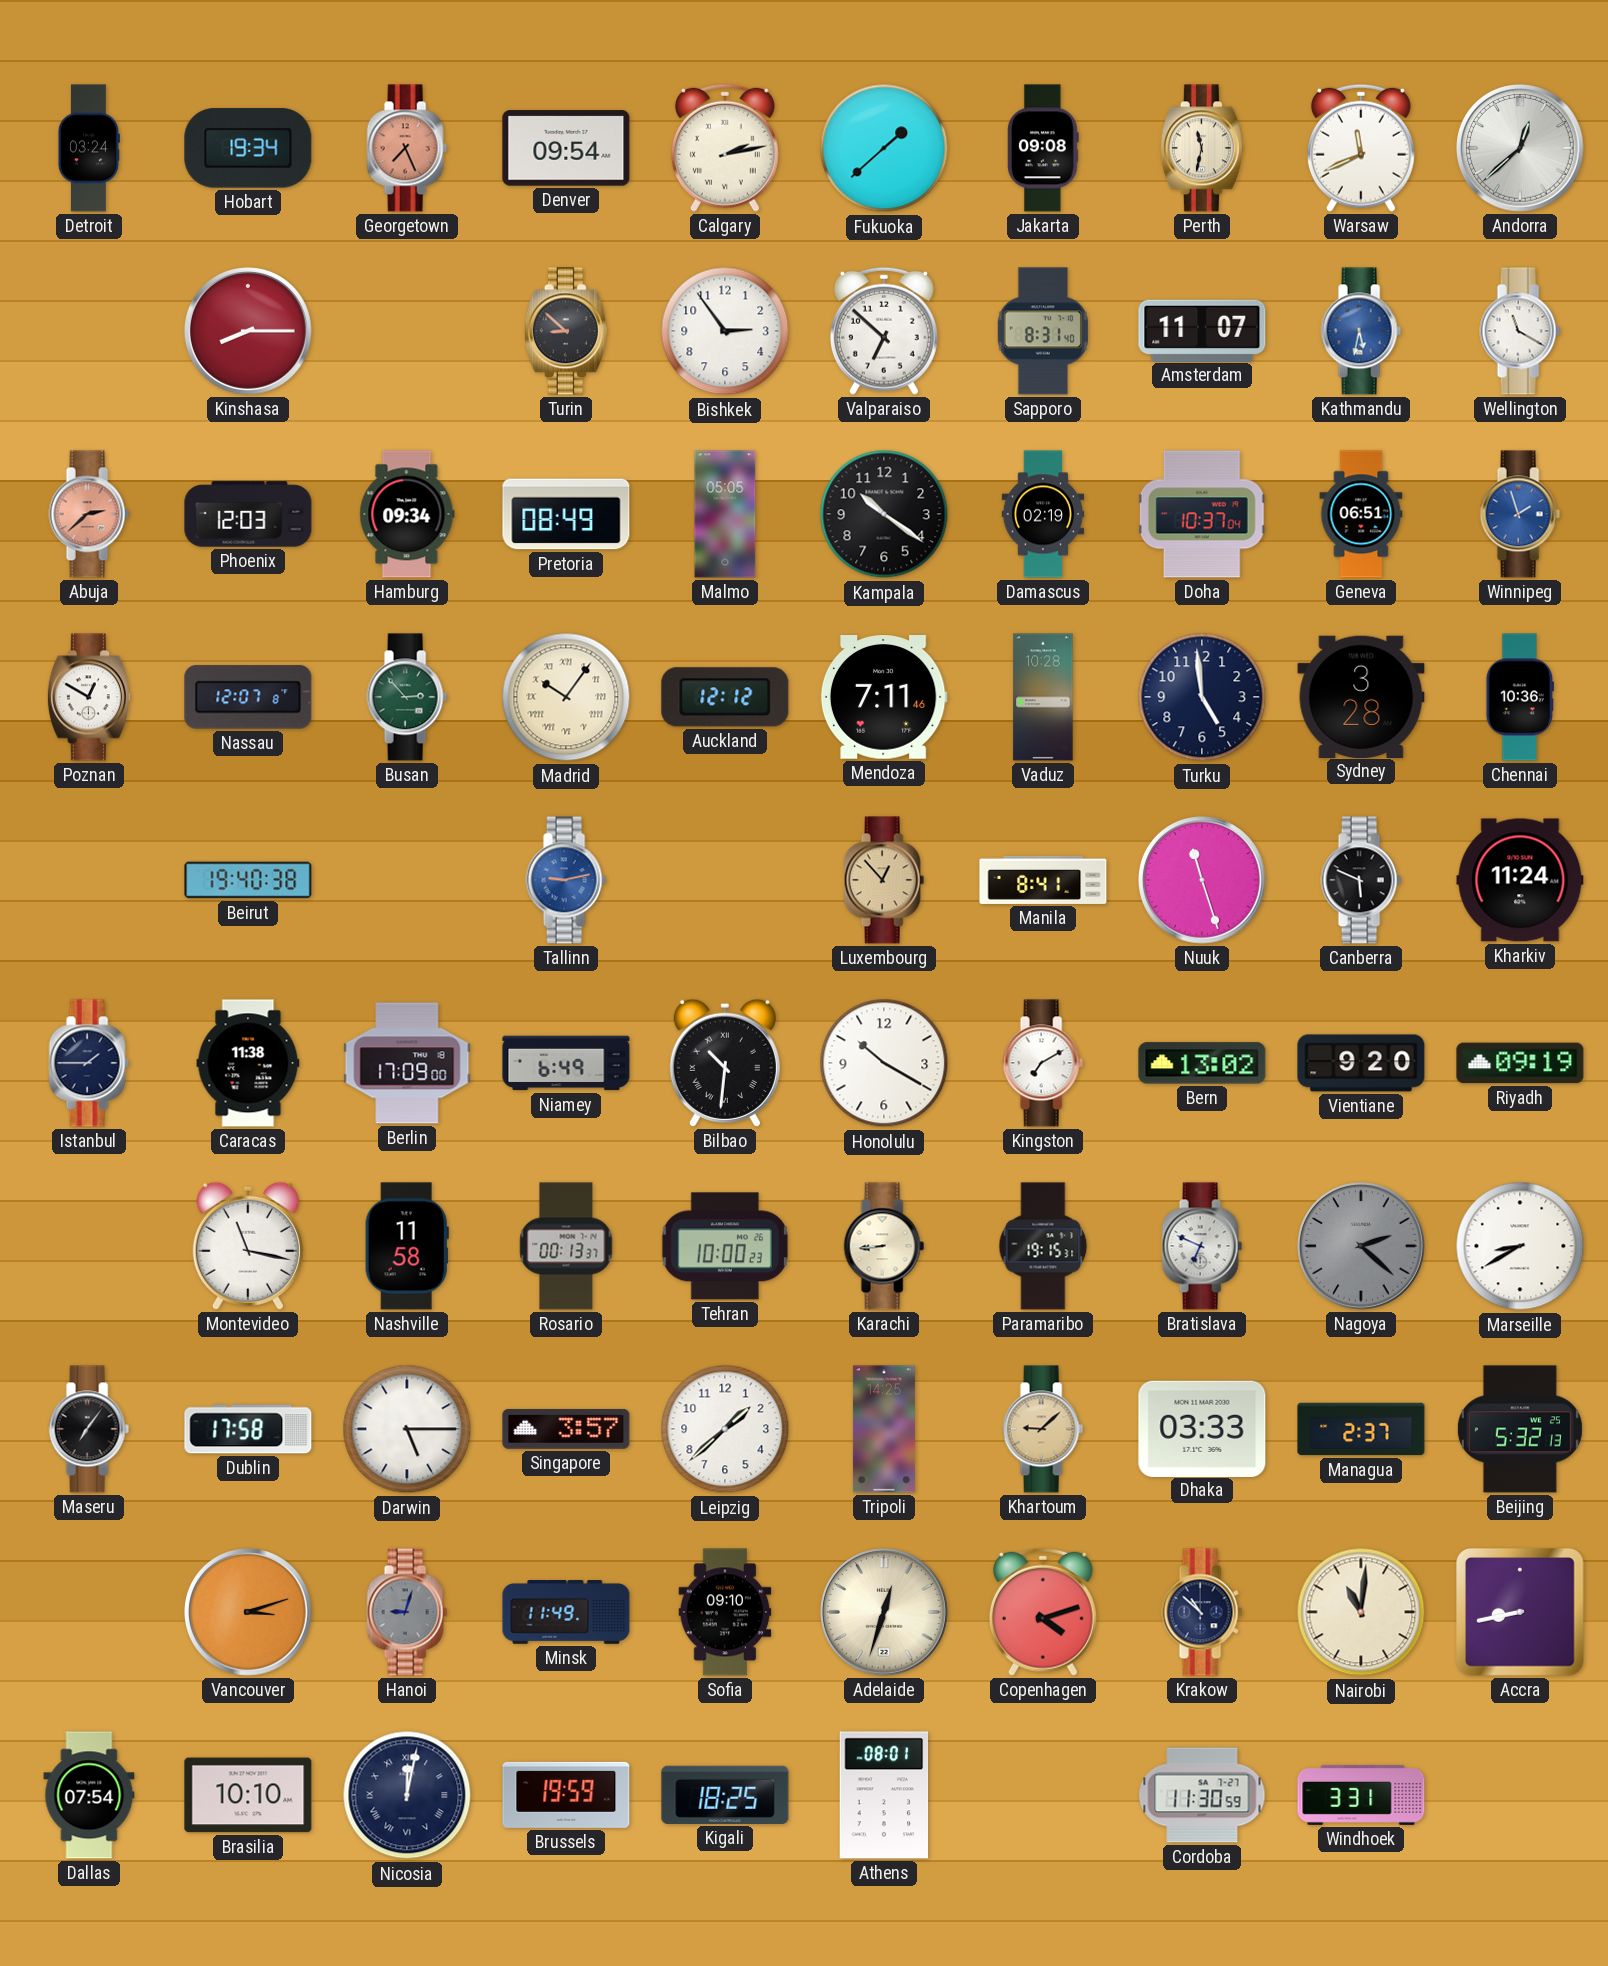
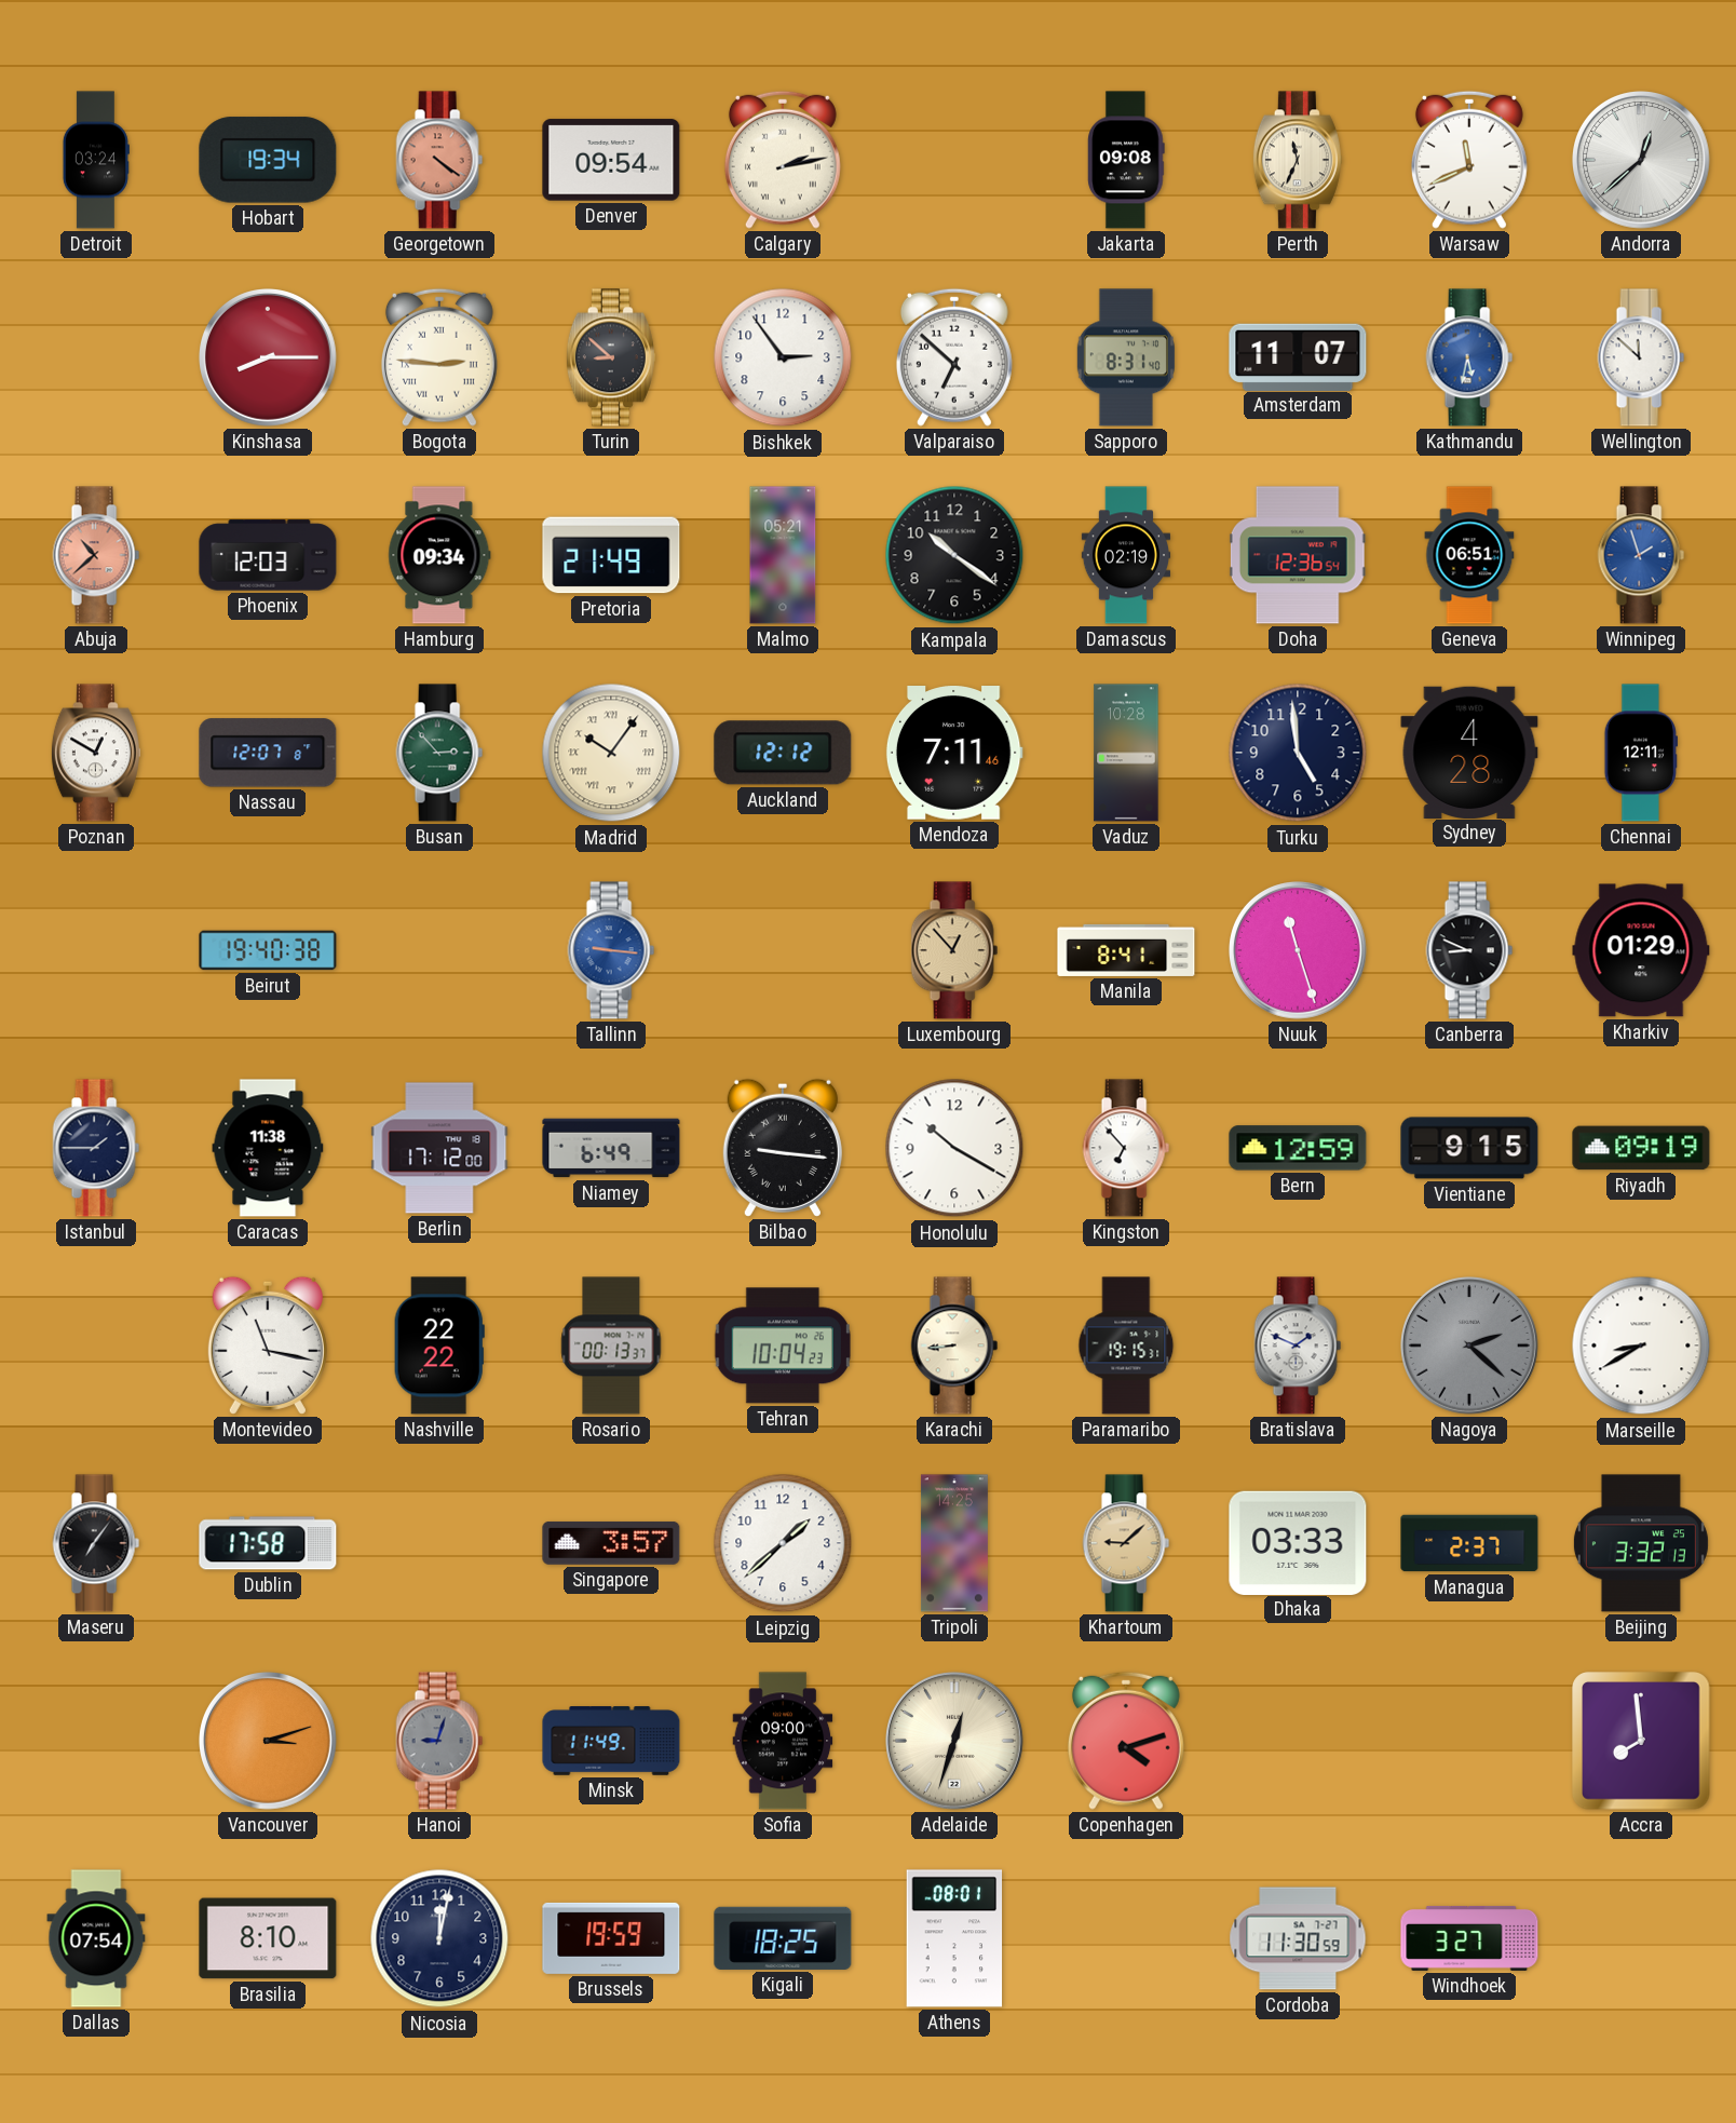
Georgetown: 7:26 -> 4:21 (439, 160)
Fukuoka: 1:38 -> none (884, 148)
Perth: 11:32 -> 11:34 (1298, 160)
Bogota: none -> 2:46 (439, 357)
Wellington: 11:20 -> 11:52 (1641, 357)
Abuja: 2:38 -> 10:38 (96, 555)
Pretoria: 08:49 -> 21:49 (611, 555)
Malmo: 05:05 -> 05:21 (783, 555)
Doha: 10:37 -> 12:36 (1298, 555)
Sydney: 3:28 -> 4:28 (1469, 752)
Chennai: 10:36 -> 12:11 (1641, 753)
Tallinn: 9:13 -> 9:16 (611, 950)
Canberra: 5:49 -> 8:49 (1469, 950)
Kharkiv: 11:24 -> 01:29 (1641, 950)
Berlin: 17:09 -> 17:12 (439, 1148)
Bilbao: 10:31 -> 9:16 (783, 1148)
Kingston: 7:10 -> 6:53 (1126, 1148)
Bern: 13:02 -> 12:59 (1298, 1148)
Vientiane: 9:20 -> 9:15 (1469, 1148)
Nashville: 11:58 -> 22:22 (439, 1346)
Tehran: 10:00 -> 10:04 (783, 1346)
Bratislava: 6:49 -> 1:49 (1298, 1346)
Darwin: 5:15 -> none (407, 1429)
Beijing: 5:32 -> 3:32 (1641, 1543)
Sofia: 09:10 -> 09:00 (783, 1741)
Krakow: 10:52 -> none (1202, 1612)
Nairobi: 11:01 -> none (1361, 1612)
Accra: 8:43 -> 7:59 (1642, 1742)
Brasilia: 10:10 -> 8:10 (268, 1938)
Nicosia numerals: Roman -> Arabic (439, 1938)
Windhoek: 3:31 -> 3:27 (1469, 1938)
